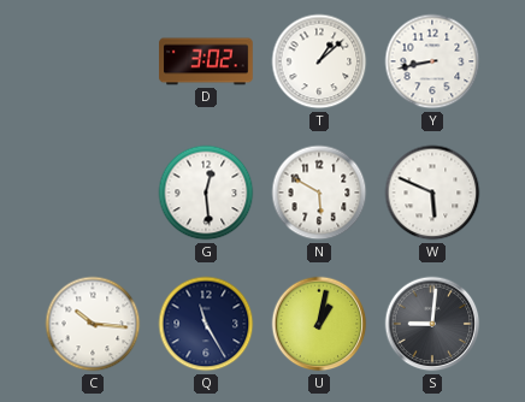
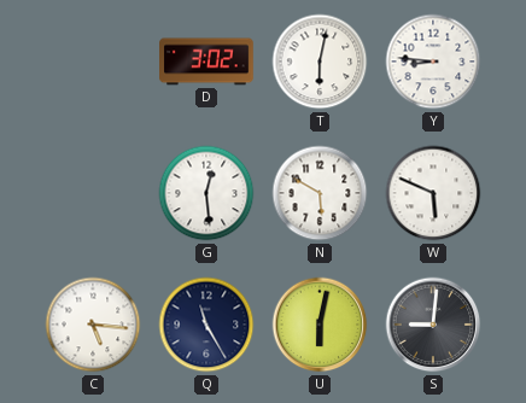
T: 1:08 -> 6:02 (320, 62)
Y: 8:43 -> 8:46 (433, 62)
C: 10:16 -> 5:16 (93, 325)
U: 1:02 -> 6:02 (320, 325)
